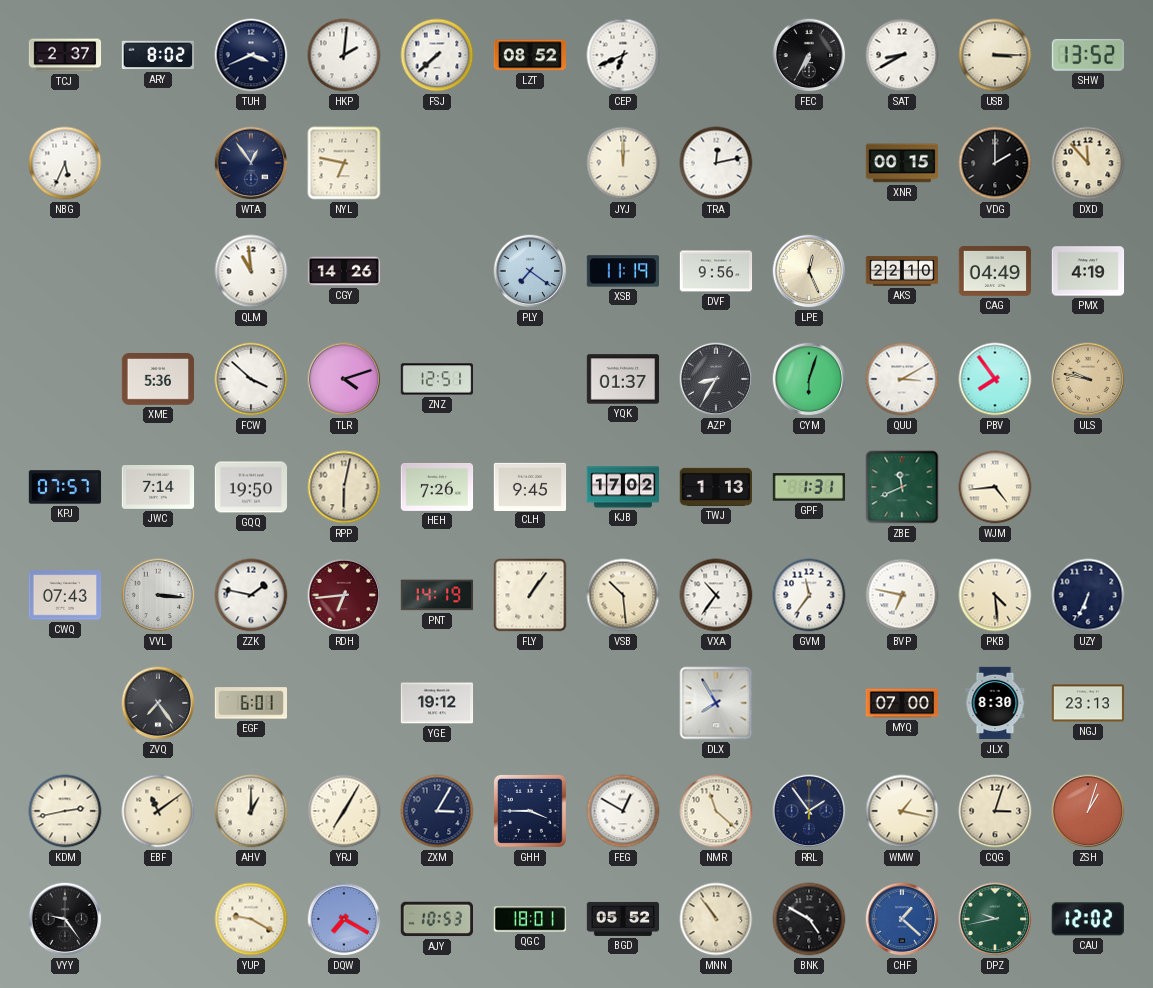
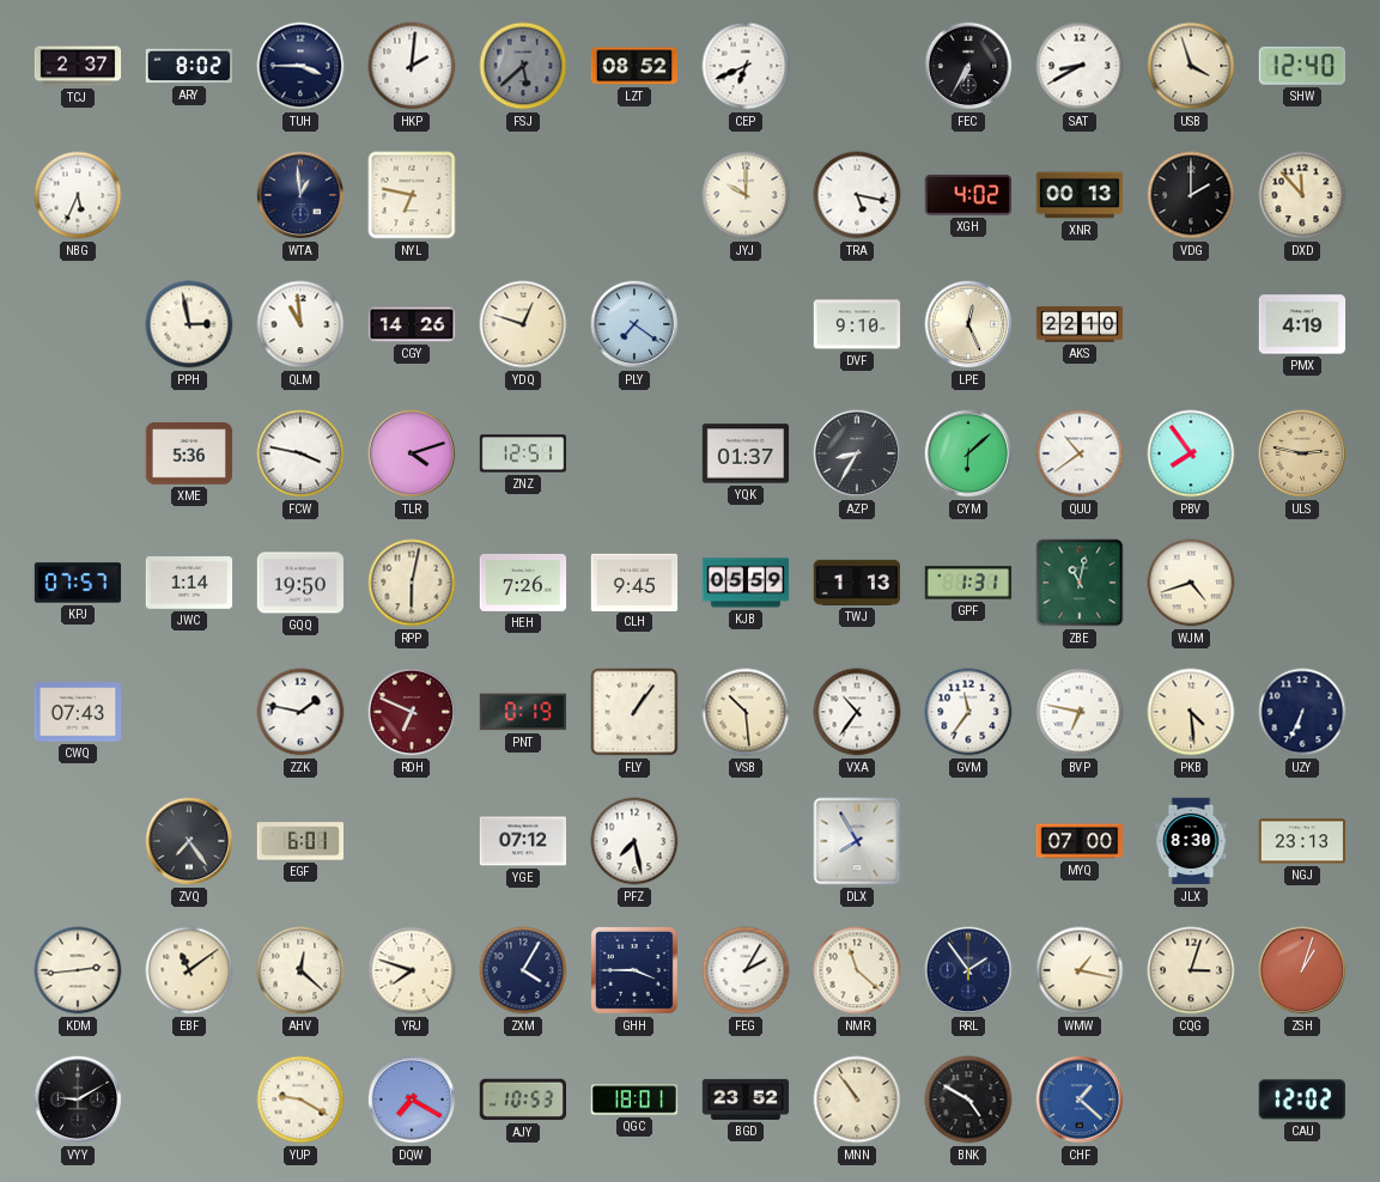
TUH: 3:41 -> 3:45 (300, 66)
FSJ: 7:38 -> 5:38 (523, 66)
FSJ dial: white -> grey (523, 66)
USB: 3:15 -> 3:57 (1191, 66)
SHW: 13:52 -> 12:40 (1302, 66)
WTA: 12:54 -> 12:59 (300, 195)
JYJ: 12:00 -> 10:00 (746, 195)
TRA: 12:13 -> 5:17 (857, 195)
XGH: none -> 4:02 (968, 195)
XNR: 00:15 -> 00:13 (1080, 195)
PPH: none -> 2:58 (189, 324)
YDQ: none -> 12:48 (523, 324)
XSB: 11:19 -> none (623, 271)
DVF: 9:56 -> 9:10 (857, 324)
CAG: 04:49 -> none (995, 271)
FCW: 3:52 -> 3:47 (300, 453)
CYM: 6:03 -> 6:08 (968, 453)
QUU: 3:10 -> 10:39 (1080, 453)
ULS: 9:47 -> 2:47 (1302, 453)
JWC: 7:14 -> 1:14 (189, 584)
KJB: 17:02 -> 05:59 (746, 583)
ZBE: 11:41 -> 11:02 (1080, 583)
WJM: 4:44 -> 4:42 (1191, 583)
VVL: 3:16 -> none (158, 595)
RDH: 6:44 -> 6:49 (412, 712)
PNT: 14:19 -> 0:19 (523, 712)
YGE: 19:12 -> 07:12 (523, 841)
PFZ: none -> 7:28 (634, 841)
KDM: 2:43 -> 2:44 (78, 970)
AHV: 1:00 -> 12:22 (300, 970)
YRJ: 7:05 -> 7:48 (412, 970)
ZXM: 3:05 -> 4:05 (523, 970)
FEG: 12:50 -> 2:05 (746, 970)
VYY: 9:24 -> 9:10 (78, 1099)
BGD: 05:52 -> 23:52 (746, 1099)
DPZ: 9:43 -> none (995, 919)
